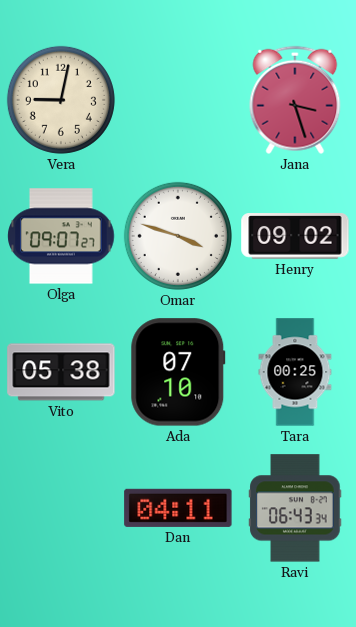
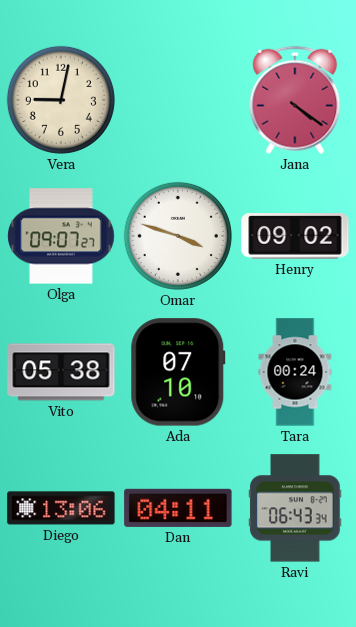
Jana: 3:27 -> 4:21 (295, 100)
Tara: 00:25 -> 00:24 (295, 372)
Diego: none -> 13:06 (61, 508)
